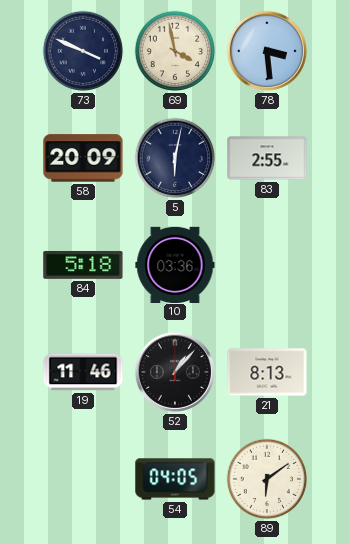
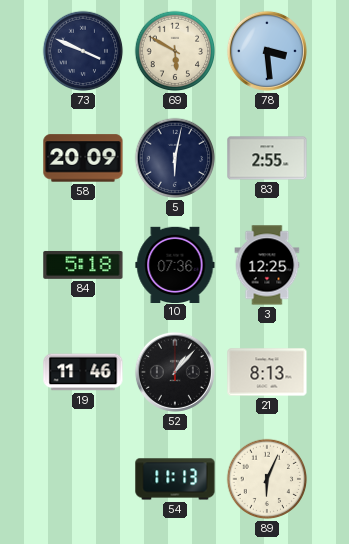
69: 3:58 -> 5:50 (175, 51)
10: 03:36 -> 07:36 (175, 264)
3: none -> 12:25 (267, 265)
54: 04:05 -> 11:13 (175, 479)
89: 6:09 -> 6:04 (267, 479)
